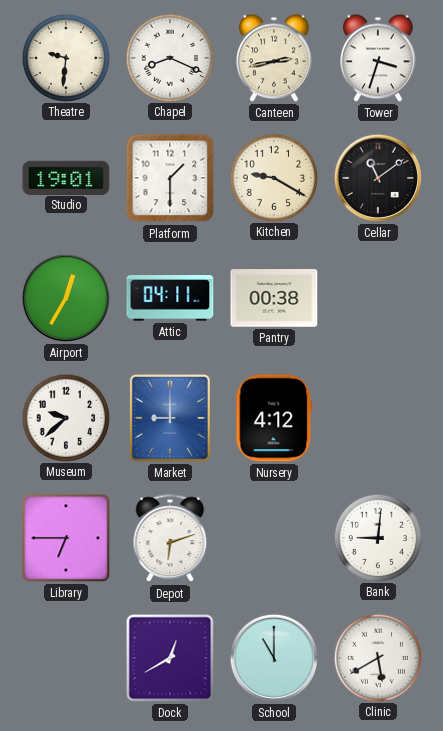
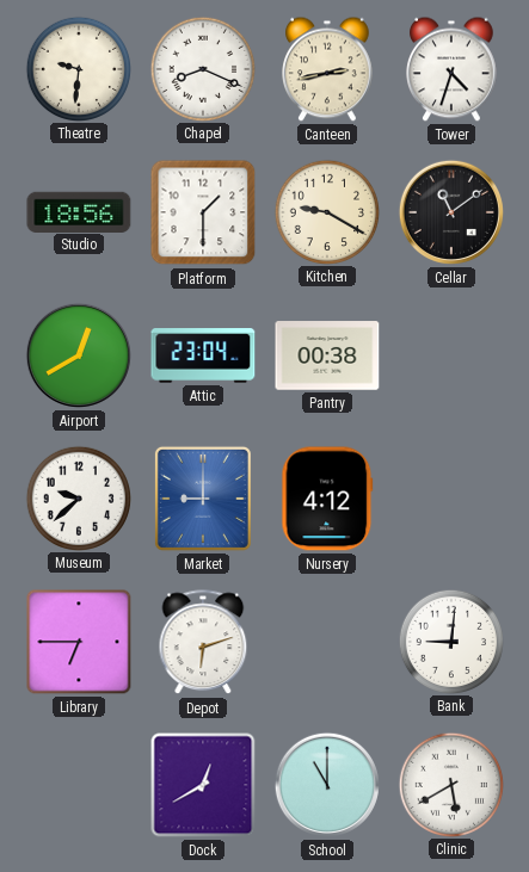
Tower: 3:33 -> 4:33 (453, 69)
Studio: 19:01 -> 18:56 (79, 211)
Airport: 12:35 -> 12:40 (79, 355)
Attic: 04:11 -> 23:04 (203, 355)
